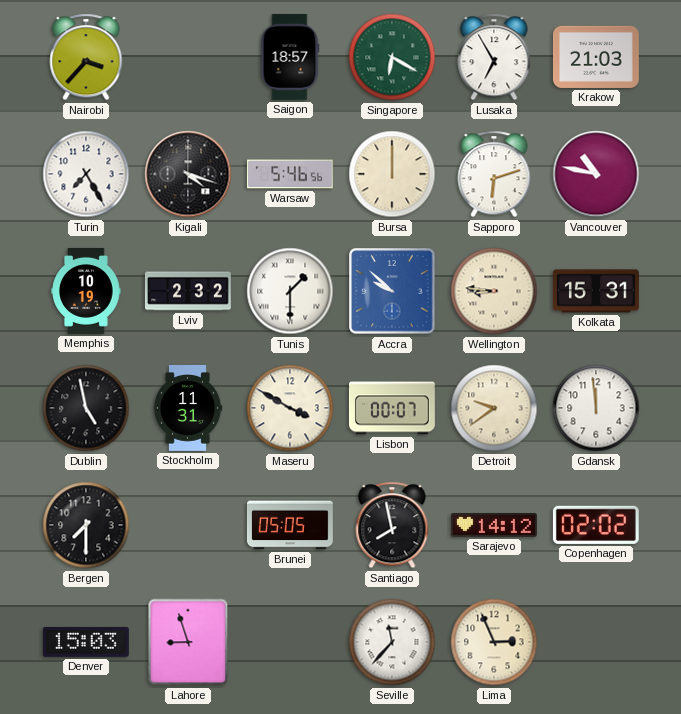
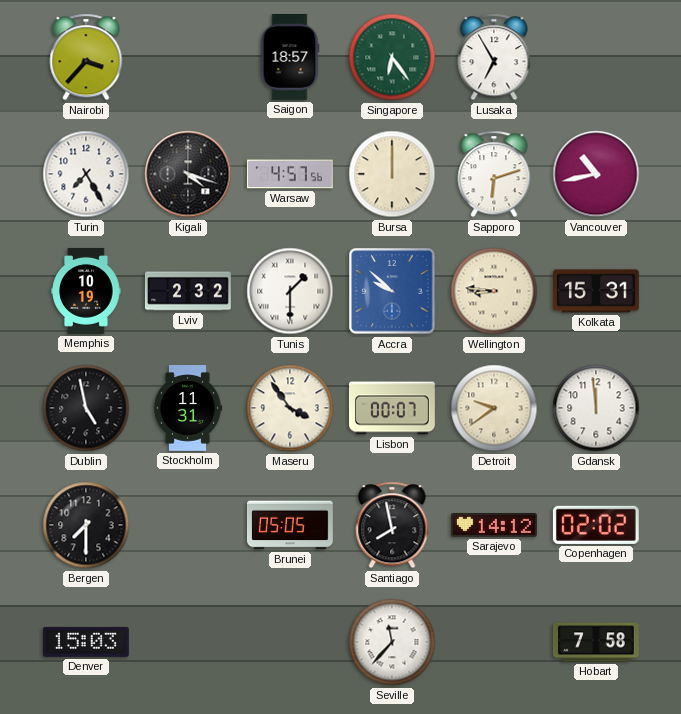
Singapore: 6:20 -> 6:24 (392, 57)
Krakow: 21:03 -> none (596, 57)
Warsaw: 5:46 -> 4:57 (290, 174)
Vancouver: 10:47 -> 10:43 (596, 174)
Maseru: 3:50 -> 3:54 (290, 408)
Lahore: 8:57 -> none (188, 642)
Lima: 2:56 -> none (494, 642)
Hobart: none -> 7:58 (596, 642)
